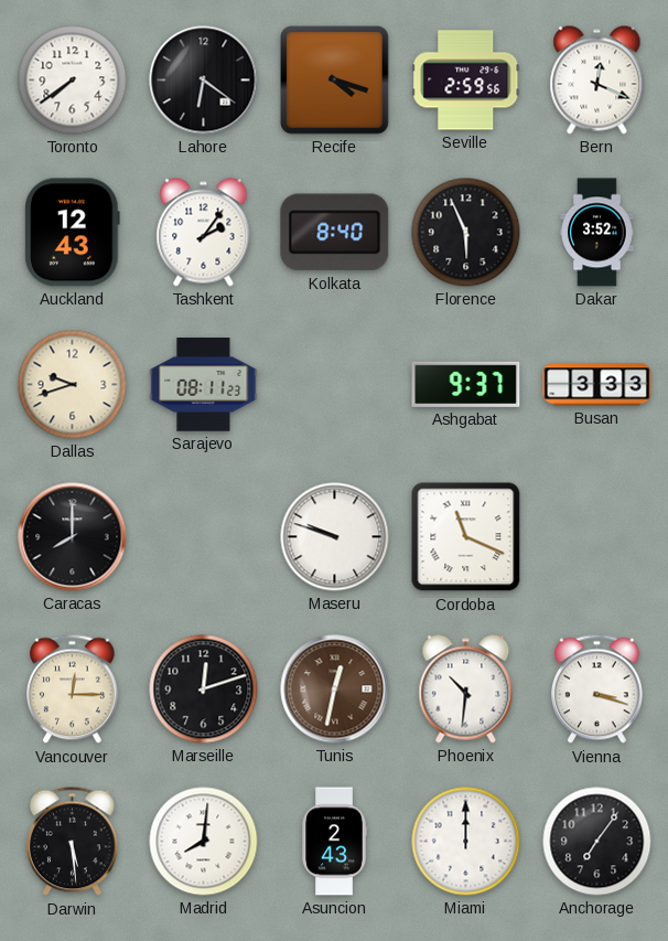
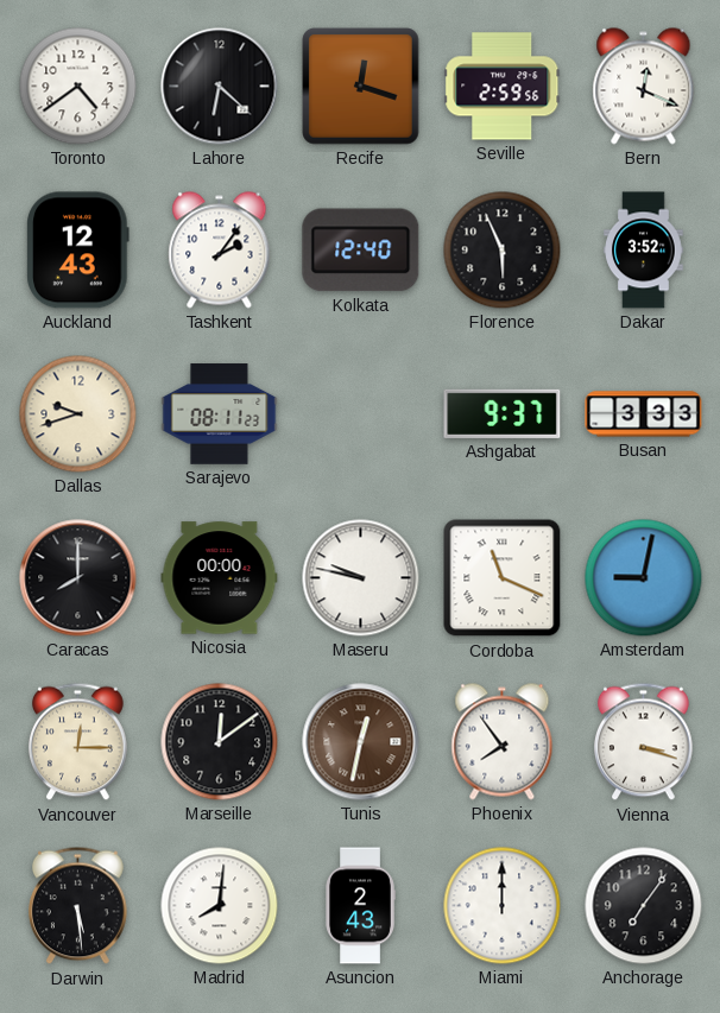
Toronto: 7:39 -> 4:39 (78, 87)
Lahore: 6:21 -> 6:22 (220, 87)
Recife: 4:18 -> 12:18 (361, 87)
Kolkata: 8:40 -> 12:40 (361, 251)
Nicosia: none -> 00:00 (220, 578)
Maseru: 9:48 -> 9:47 (361, 578)
Amsterdam: none -> 9:02 (644, 578)
Marseille: 12:12 -> 12:09 (220, 742)
Phoenix: 10:31 -> 7:54 (503, 742)
